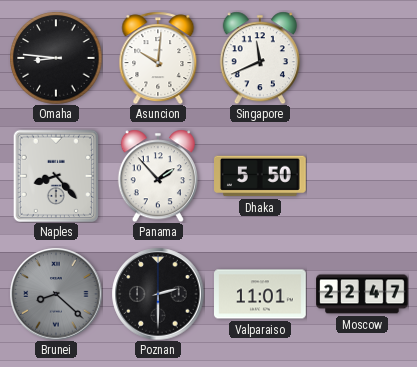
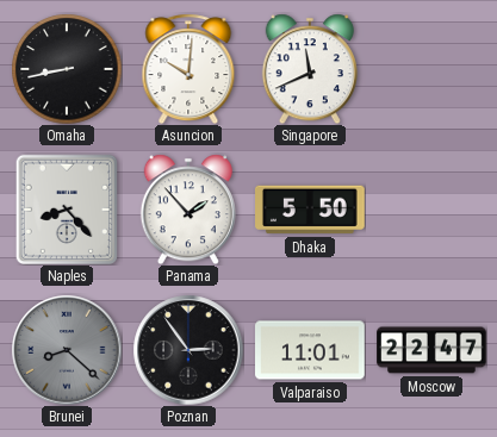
Omaha: 8:46 -> 8:43 (67, 69)
Poznan: 2:30 -> 2:54 (188, 350)
